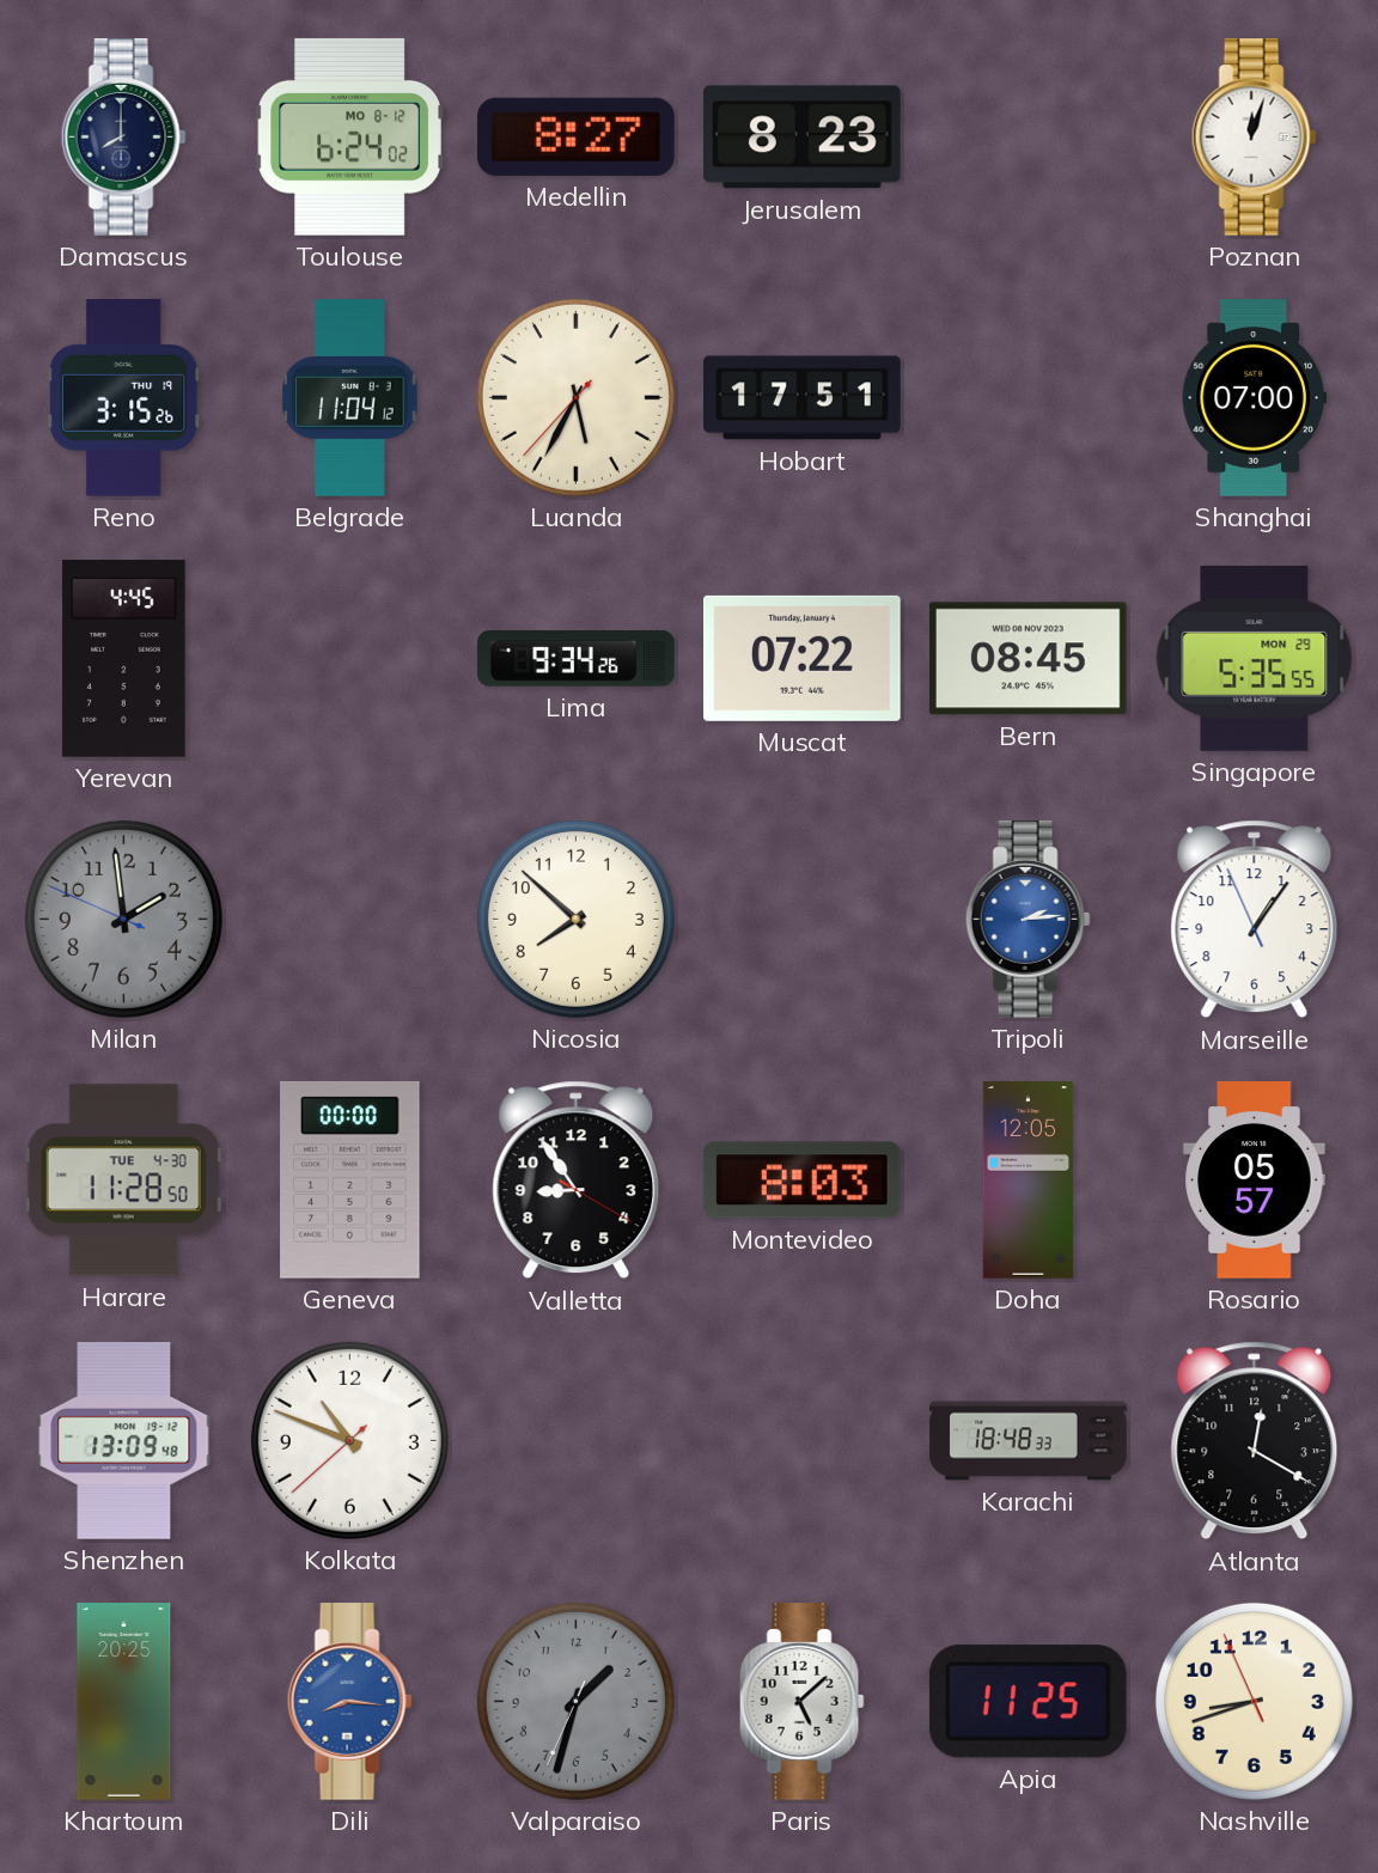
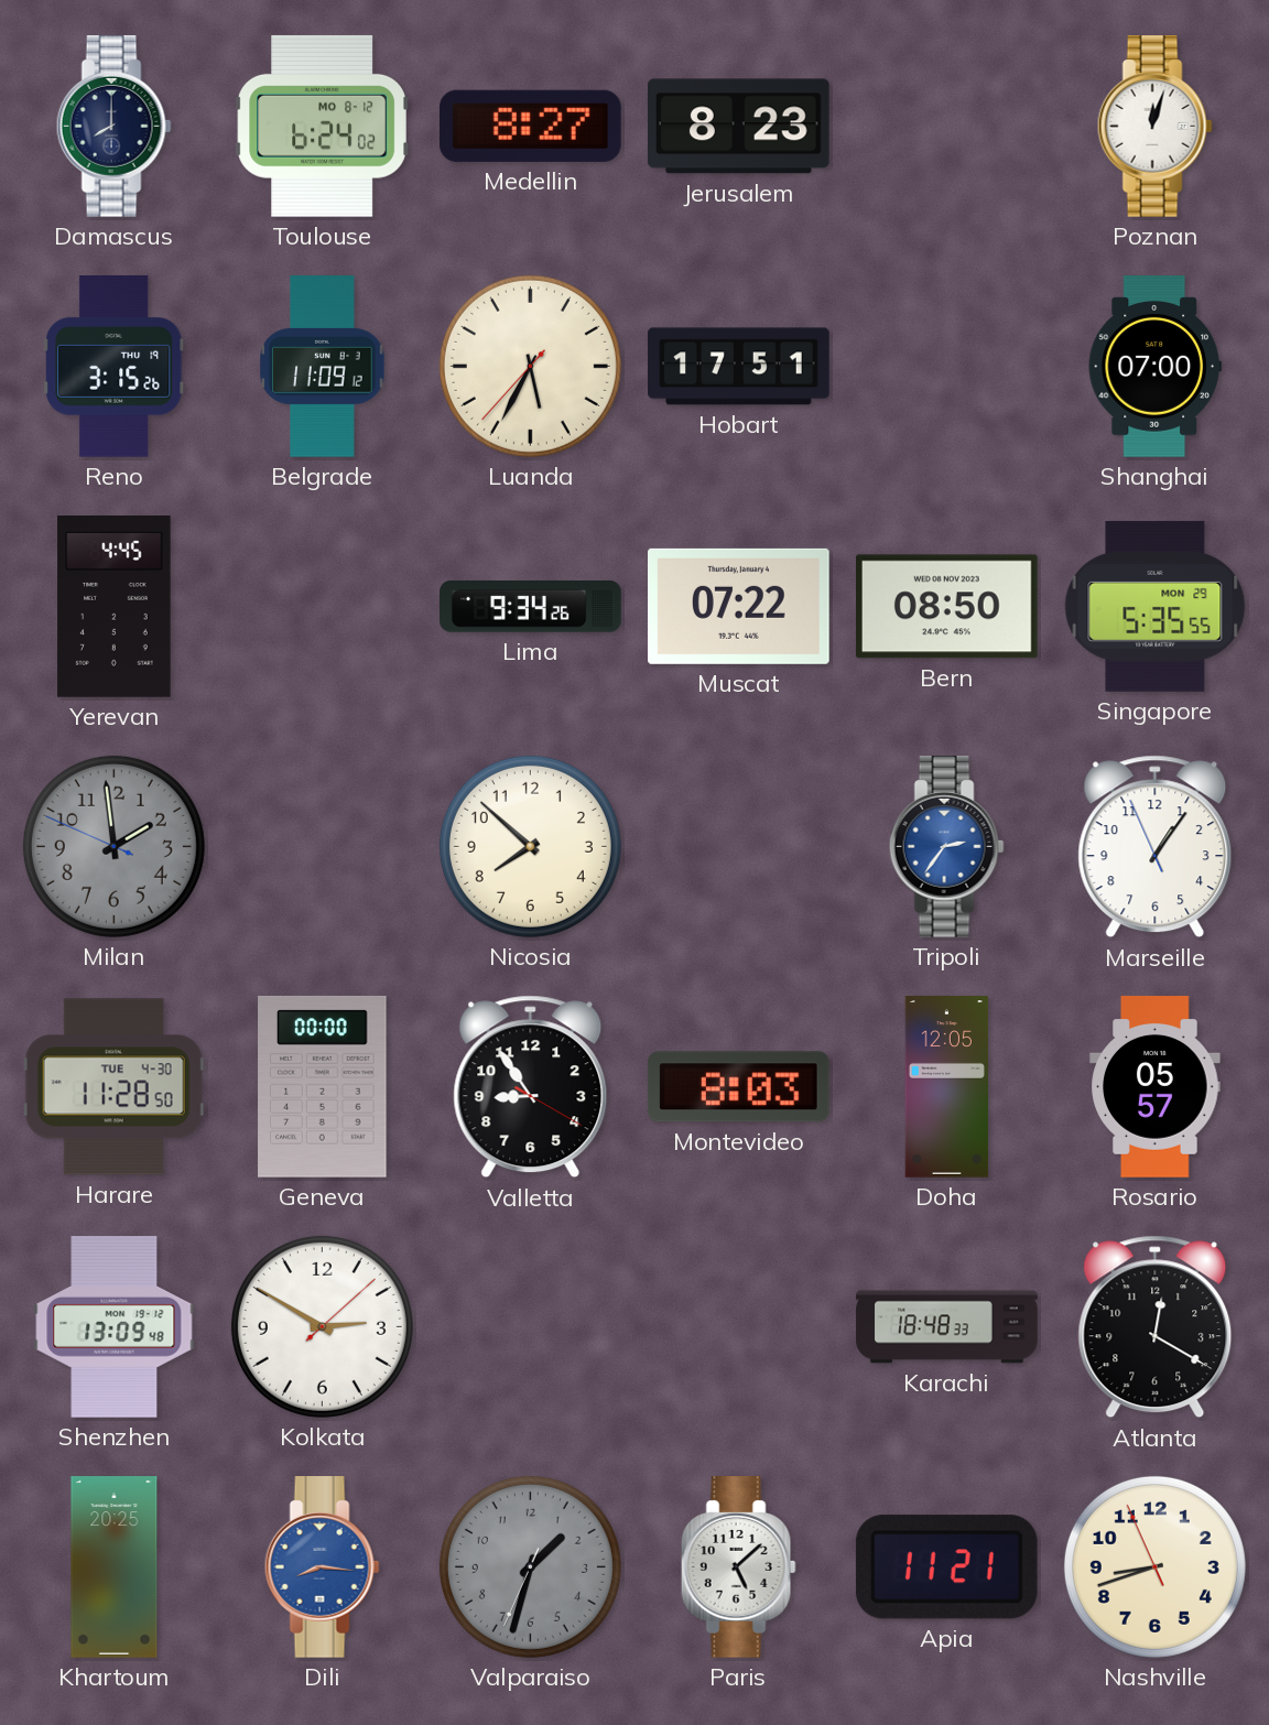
Belgrade: 11:04 -> 11:09 (323, 367)
Bern: 08:45 -> 08:50 (946, 607)
Tripoli: 2:14 -> 2:36 (946, 847)
Kolkata: 10:48 -> 2:50 (322, 1326)
Apia: 11:25 -> 11:21 (946, 1567)
